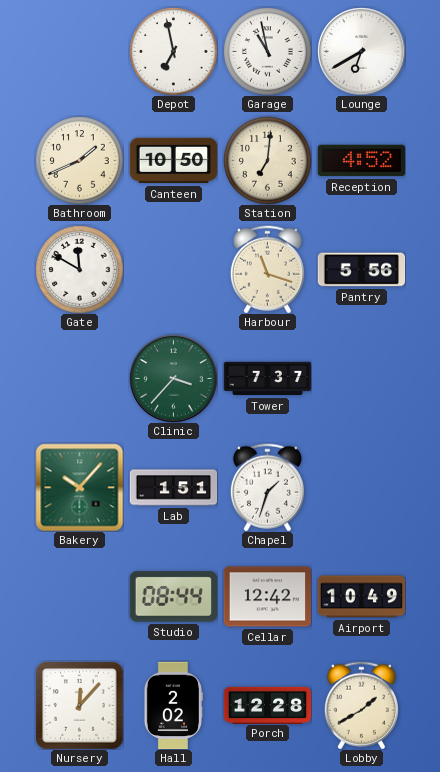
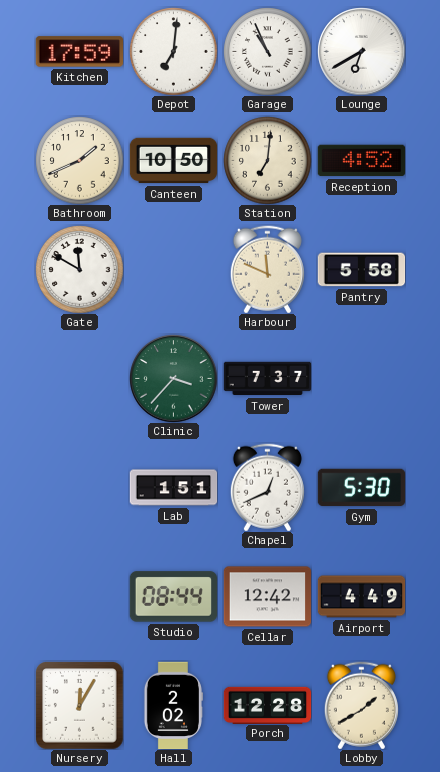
Kitchen: none -> 17:59 (79, 52)
Depot: 6:58 -> 7:01 (173, 51)
Garage: 10:58 -> 10:56 (267, 51)
Harbour: 11:18 -> 11:49 (267, 269)
Pantry: 5:56 -> 5:58 (361, 270)
Bakery: 10:07 -> none (79, 487)
Chapel: 1:33 -> 12:41 (267, 487)
Gym: none -> 5:30 (361, 488)
Airport: 10:49 -> 4:49 (361, 597)
Nursery: 12:07 -> 12:05 (79, 705)
